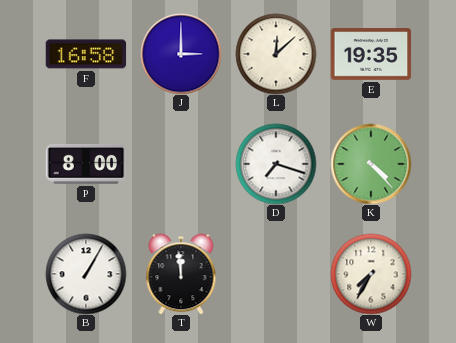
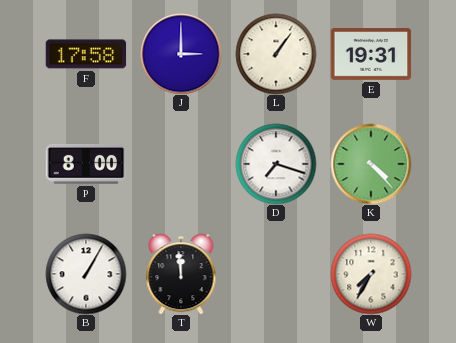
F: 16:58 -> 17:58 (86, 54)
L: 12:08 -> 1:06 (276, 54)
E: 19:35 -> 19:31 (371, 54)
